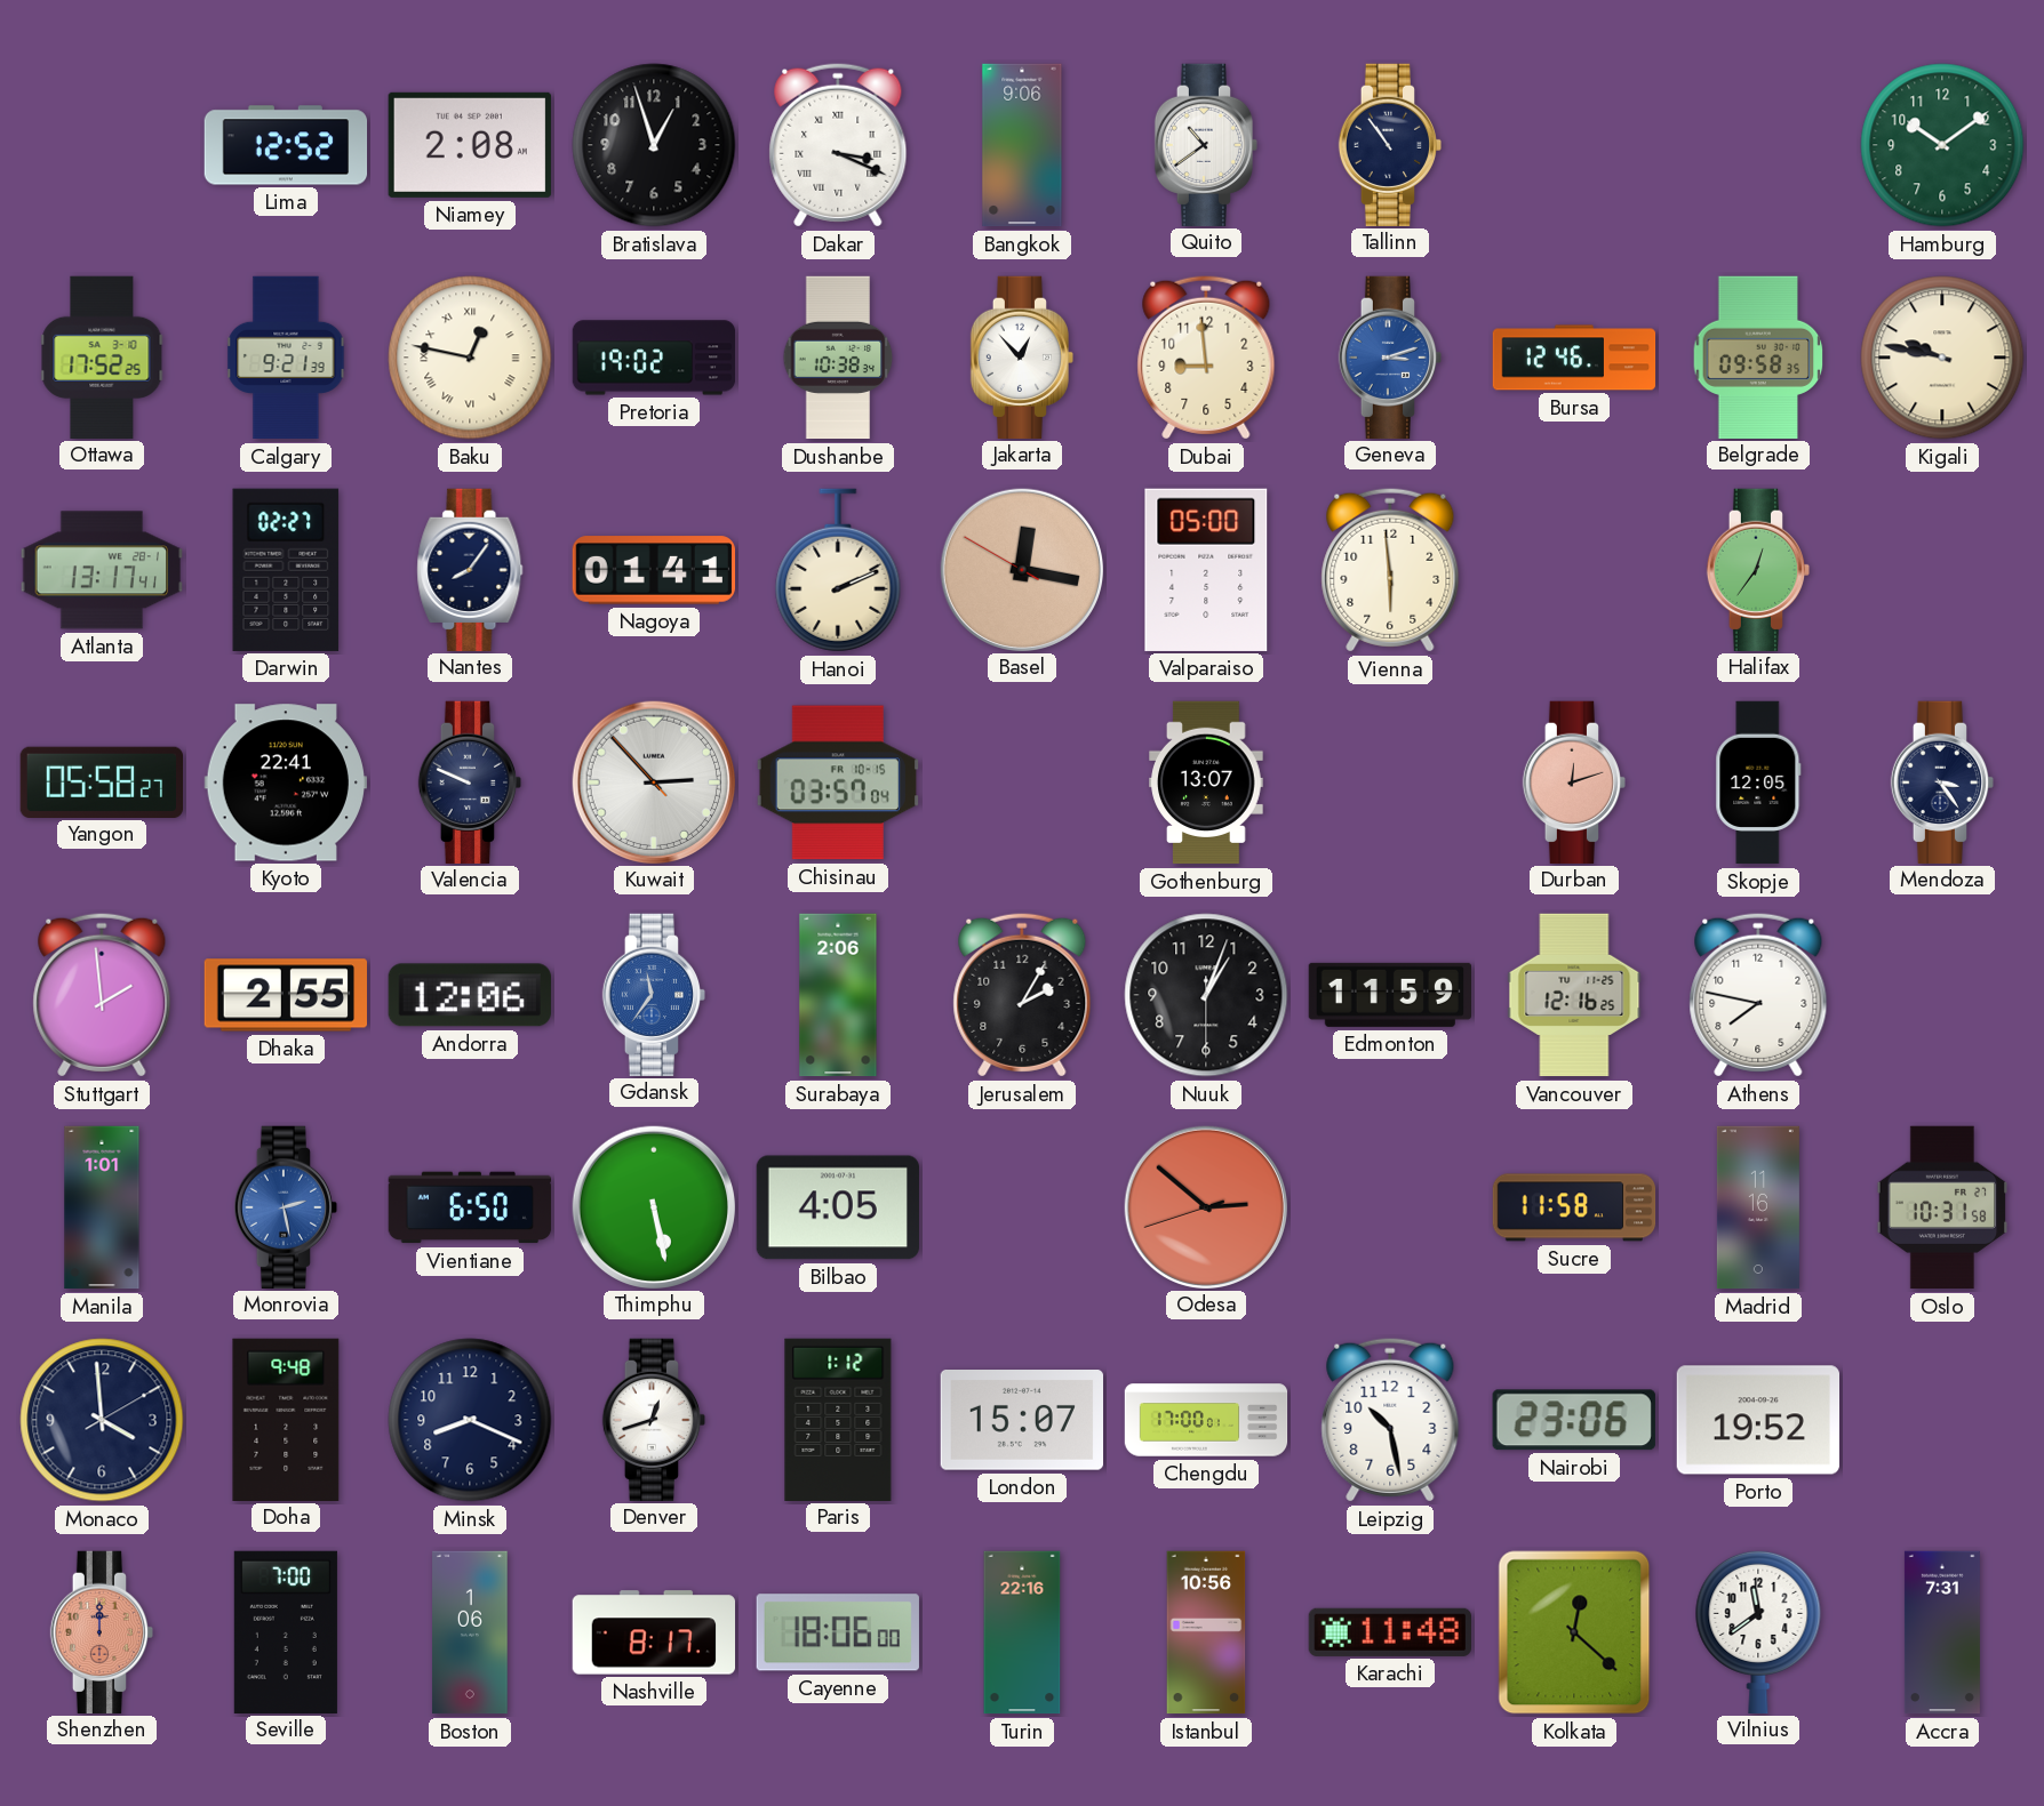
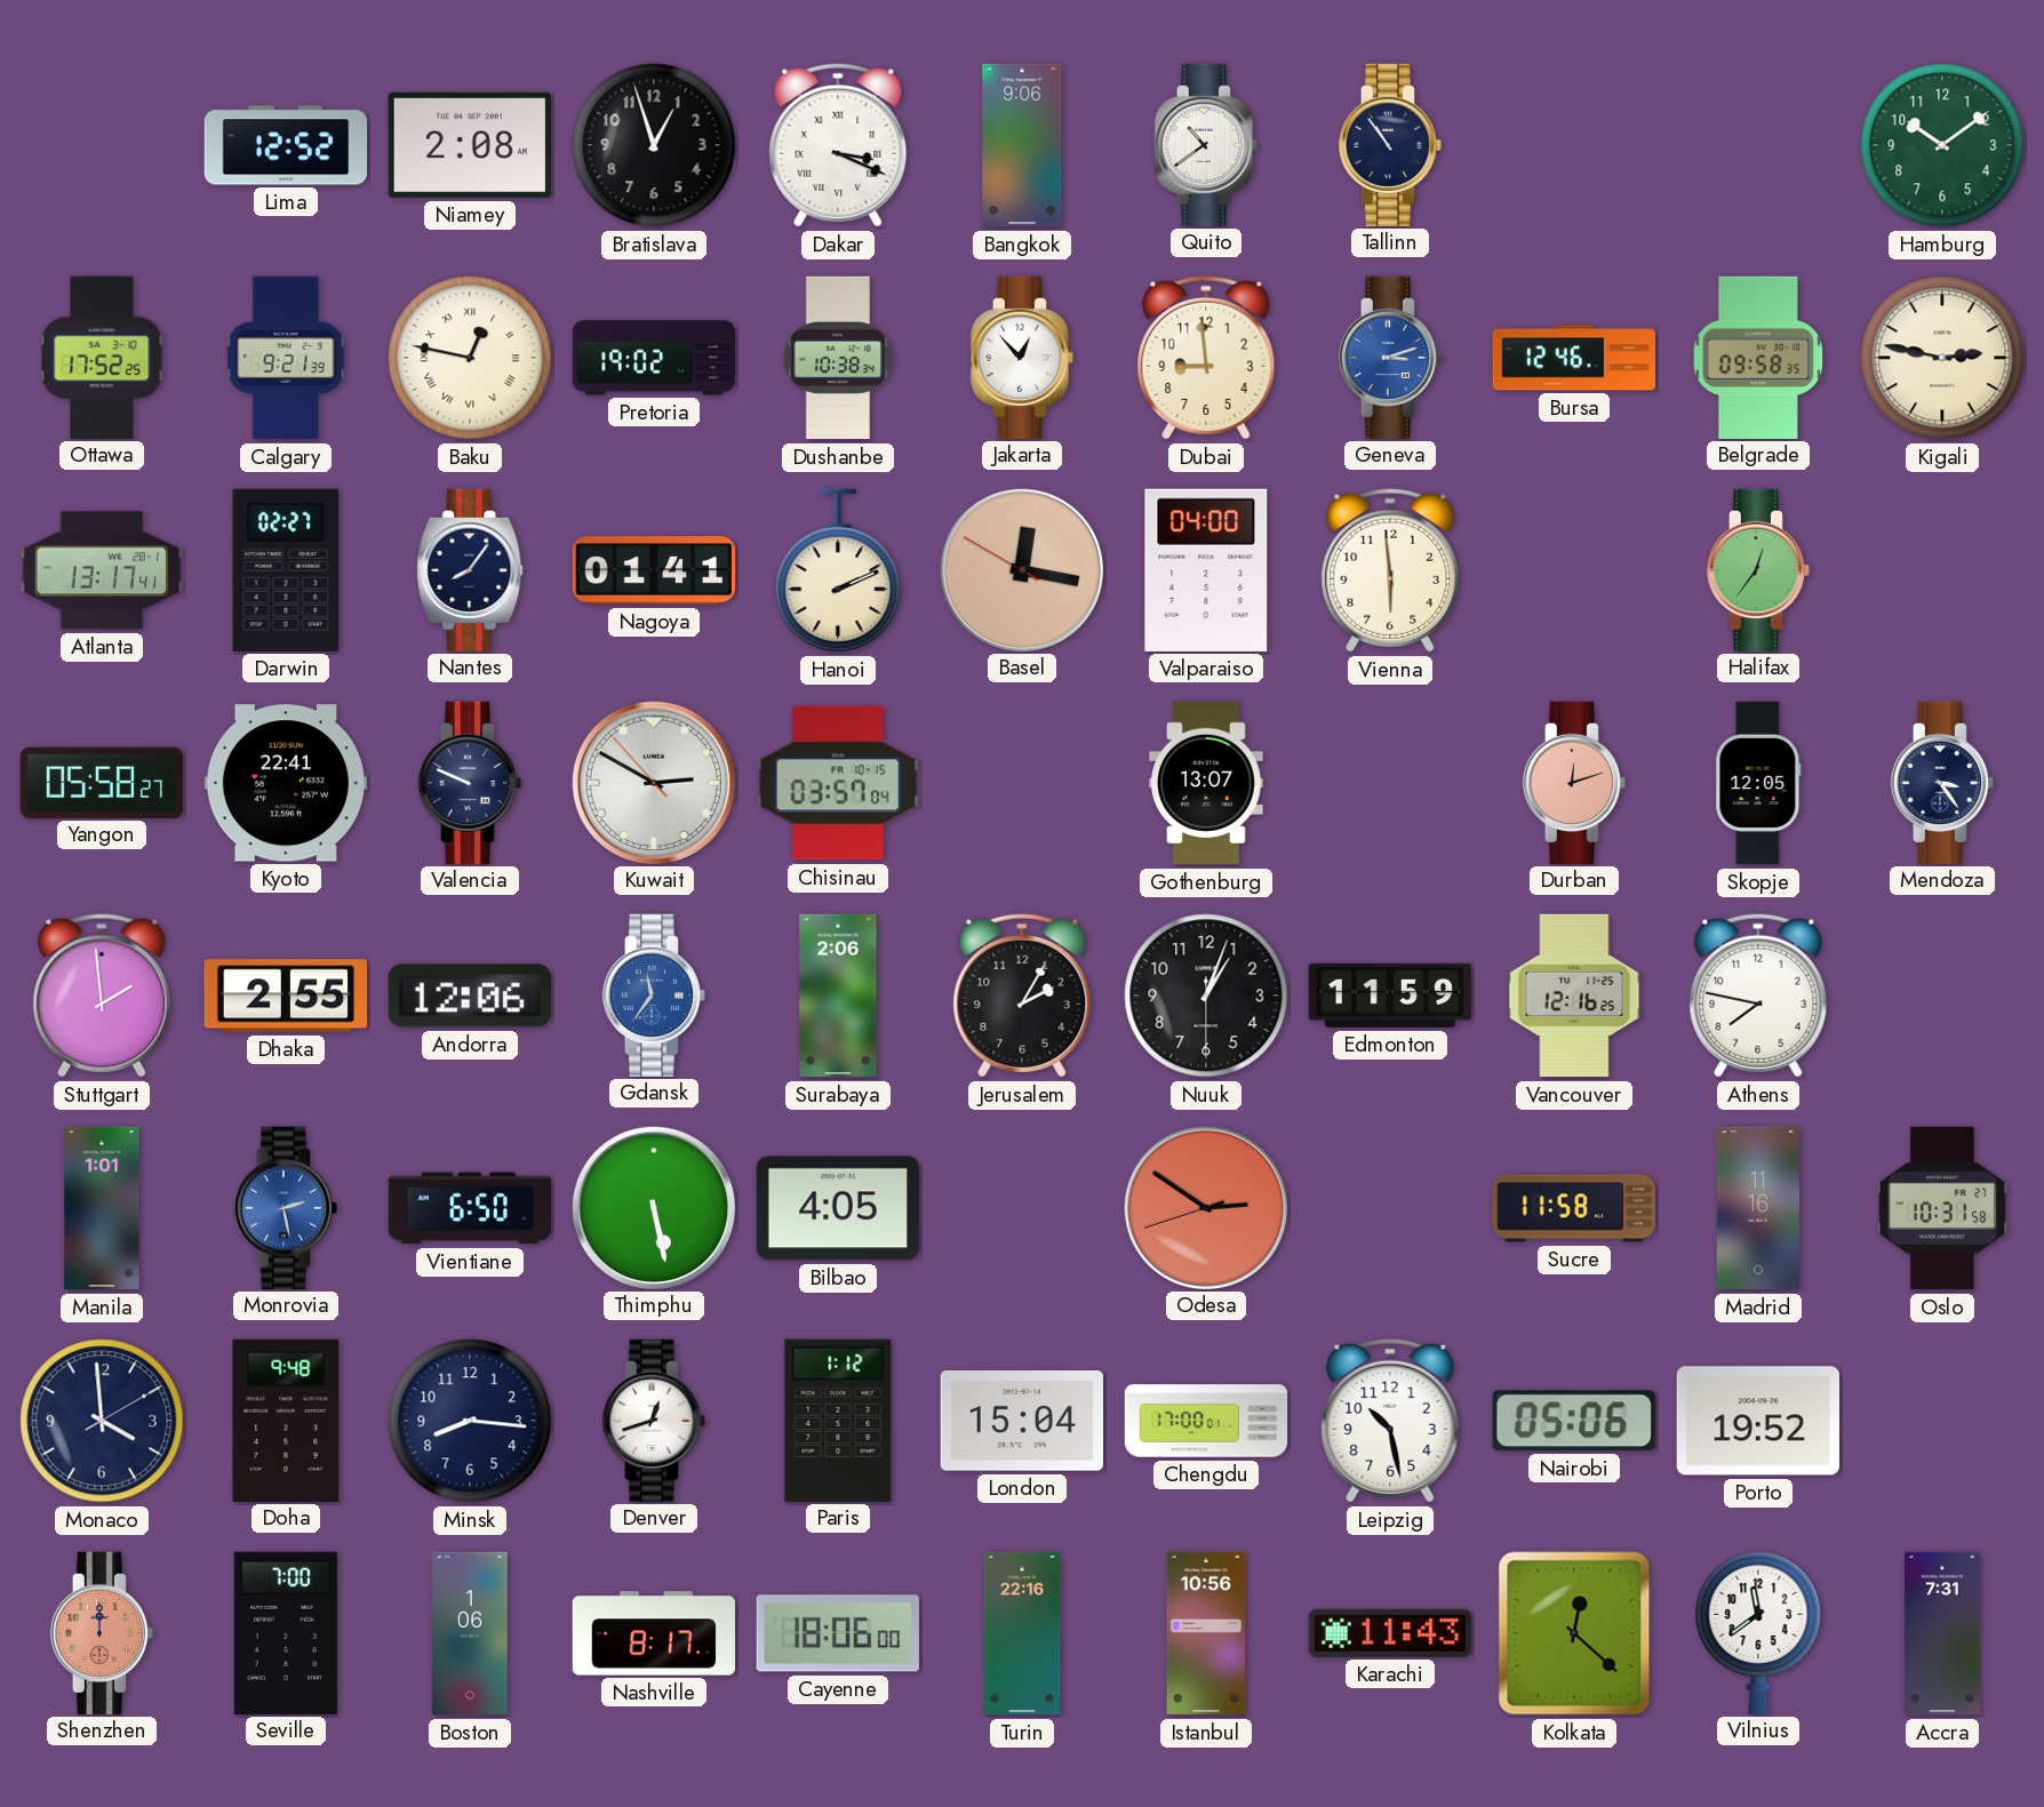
Kigali: 9:47 -> 2:47 (1942, 358)
Valparaiso: 05:00 -> 04:00 (1206, 570)
Kuwait: 2:52 -> 2:49 (653, 782)
Odesa: 2:51 -> 2:50 (1205, 1207)
Minsk: 8:19 -> 8:16 (470, 1421)
London: 15:07 -> 15:04 (1021, 1422)
Nairobi: 23:06 -> 05:06 (1574, 1421)
Karachi: 11:48 -> 11:43 (1390, 1633)
